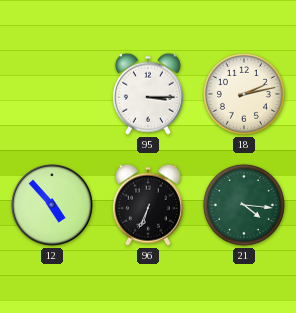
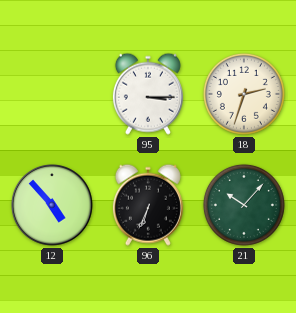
18: 2:13 -> 2:33 (244, 94)
21: 4:16 -> 10:07 (244, 205)
